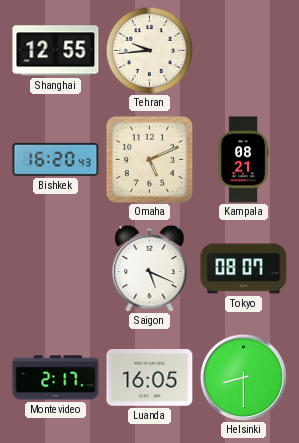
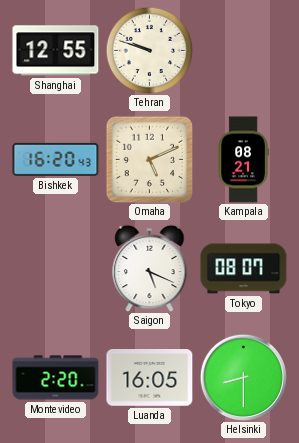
Tehran: 9:44 -> 9:48 (149, 50)
Montevideo: 2:17 -> 2:20 (56, 378)
